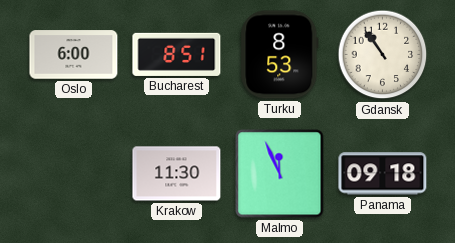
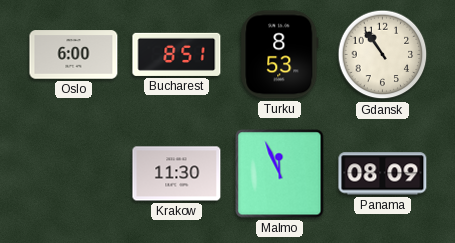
Panama: 09:18 -> 08:09 (383, 174)
